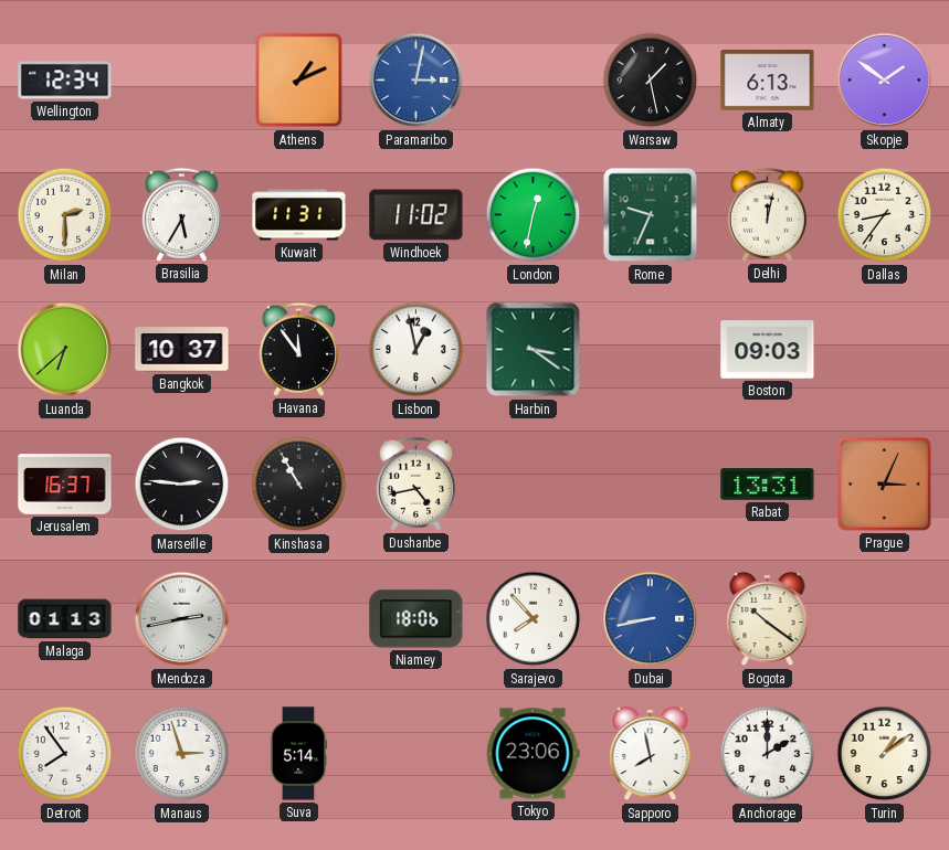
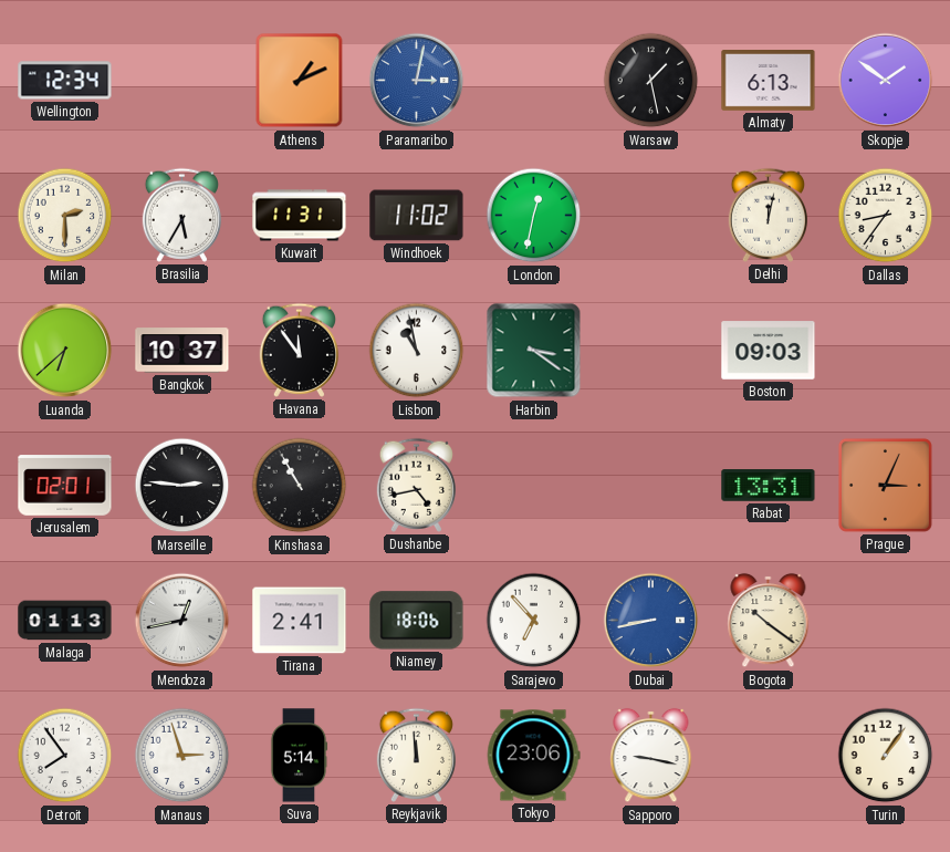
Rome: 9:34 -> none (651, 215)
Lisbon: 12:58 -> 10:58 (417, 351)
Jerusalem: 16:37 -> 02:01 (65, 486)
Mendoza: 2:43 -> 12:43 (182, 621)
Tirana: none -> 2:41 (300, 621)
Sarajevo: 7:53 -> 6:53 (534, 621)
Reykjavik: none -> 11:59 (416, 755)
Sapporo: 7:58 -> 9:17 (651, 756)
Anchorage: 2:00 -> none (768, 754)
Turin: 1:09 -> 1:06 (886, 756)
